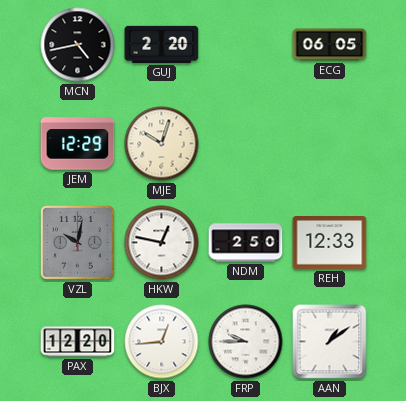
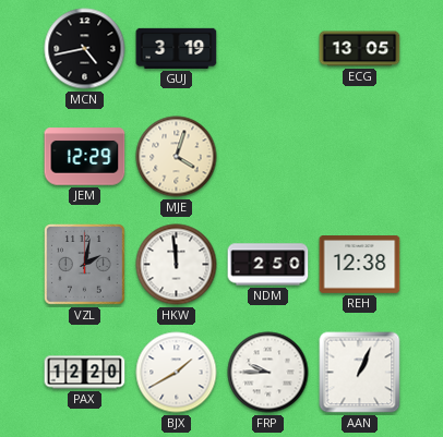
GUJ: 2:20 -> 3:19 (177, 48)
ECG: 06:05 -> 13:05 (360, 49)
MJE: 10:03 -> 4:03 (177, 157)
VZL: 10:02 -> 2:02 (85, 265)
HKW: 12:47 -> 11:59 (177, 265)
REH: 12:33 -> 12:38 (360, 265)
BJX: 12:44 -> 1:40 (177, 373)
AAN: 1:09 -> 1:04 (360, 373)
